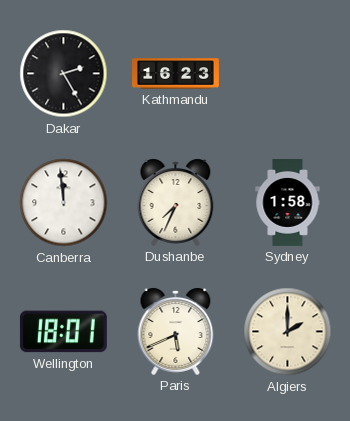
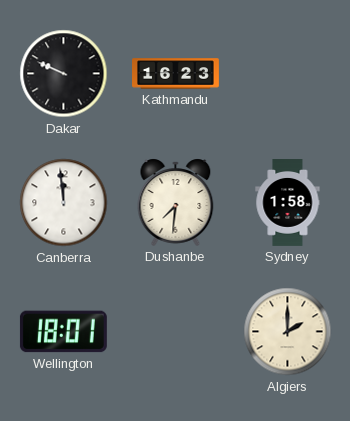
Dakar: 2:25 -> 9:49 (64, 74)
Dushanbe: 7:34 -> 7:31 (176, 202)
Paris: 5:41 -> none (176, 331)
